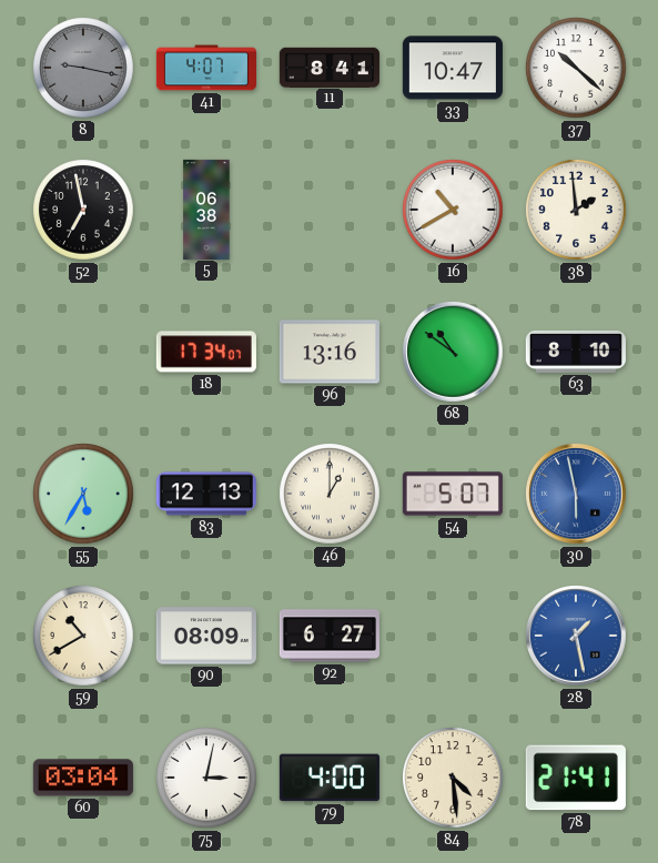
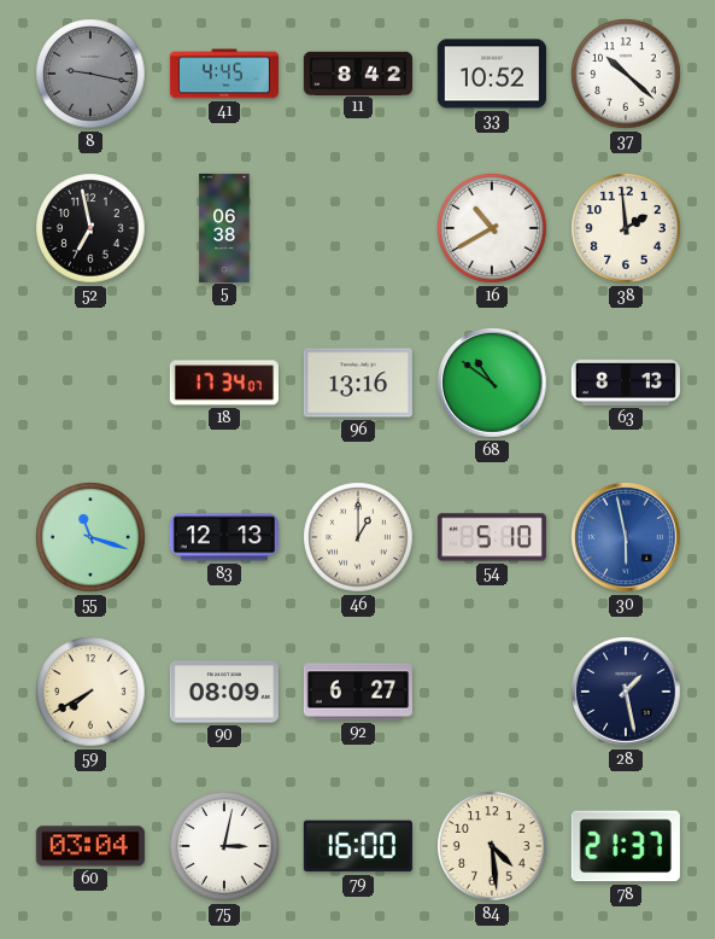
41: 4:07 -> 4:45 (224, 74)
11: 8:41 -> 8:42 (358, 72)
33: 10:47 -> 10:52 (492, 74)
63: 8:10 -> 8:13 (626, 383)
55: 5:35 -> 11:18 (90, 537)
54: 5:07 -> 5:10 (492, 537)
59: 10:40 -> 7:40 (90, 692)
28 dial: blue -> navy (626, 692)
79: 4:00 -> 16:00 (358, 846)
78: 21:41 -> 21:37 (626, 846)
